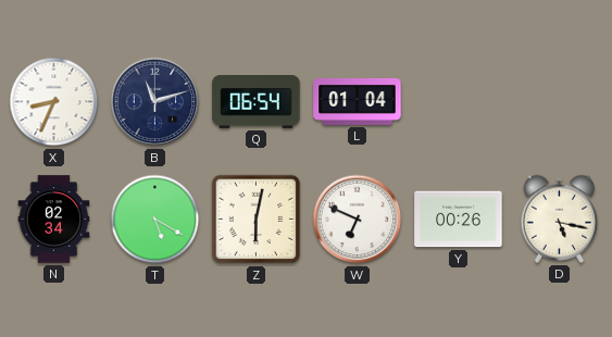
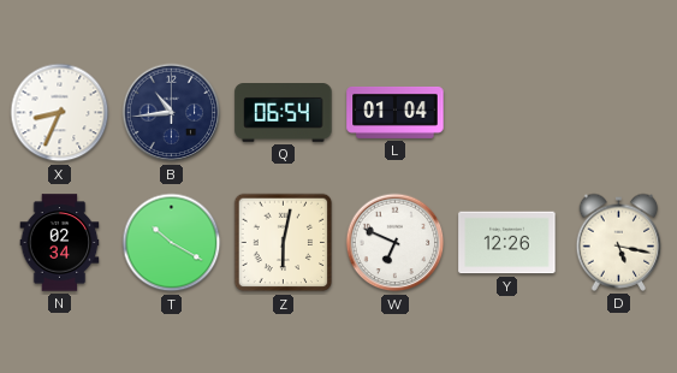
B: 11:12 -> 10:44 (172, 113)
T: 5:20 -> 10:20 (172, 243)
Y: 00:26 -> 12:26 (507, 243)
